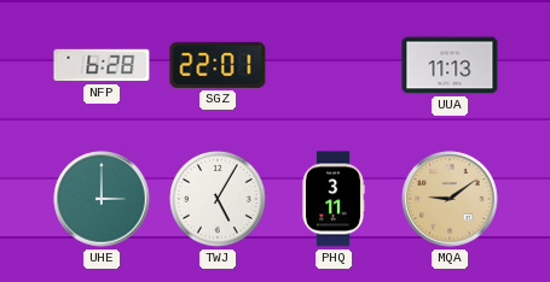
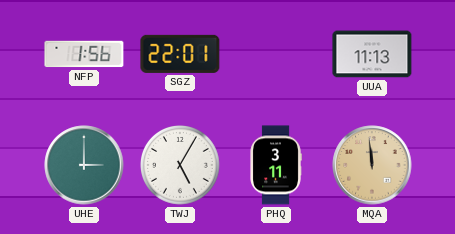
NFP: 6:28 -> 1:56 (84, 54)
MQA: 9:09 -> 11:59 (372, 165)
